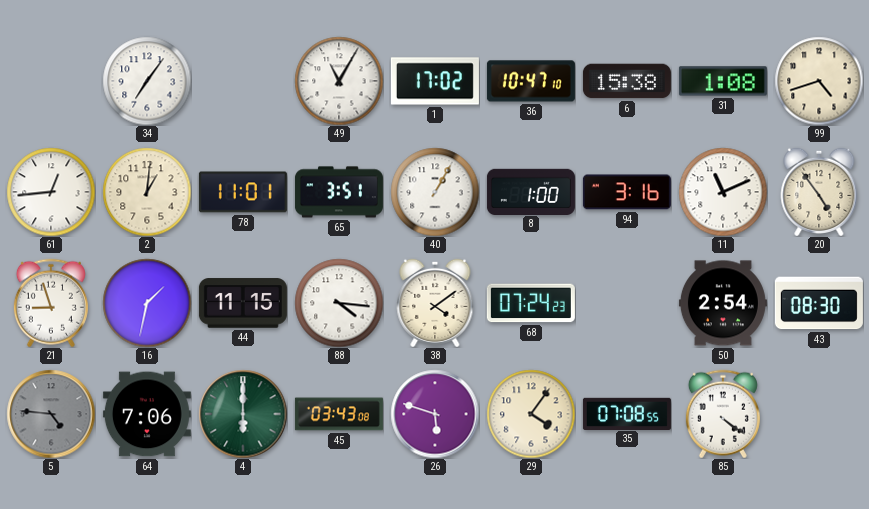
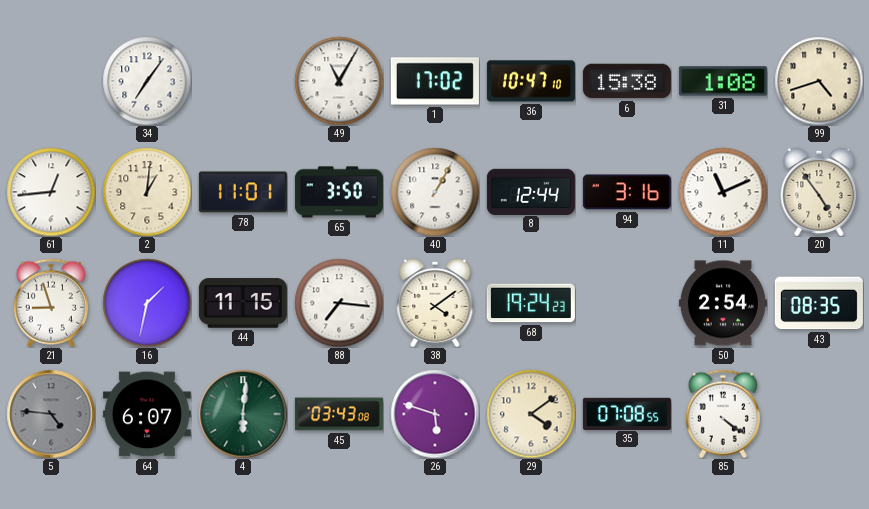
65: 3:51 -> 3:50 (339, 192)
8: 1:00 -> 12:44 (531, 191)
88: 4:16 -> 7:16 (339, 303)
68: 07:24 -> 19:24 (531, 303)
43: 08:30 -> 08:35 (819, 303)
64: 7:06 -> 6:07 (147, 414)
4: 6:00 -> 6:01 (243, 414)
29: 4:06 -> 4:09 (531, 414)
